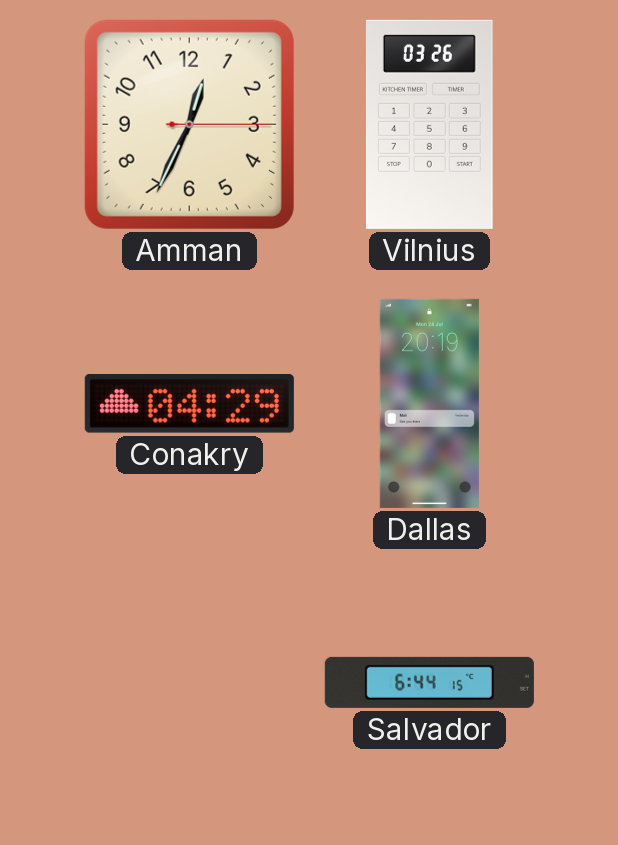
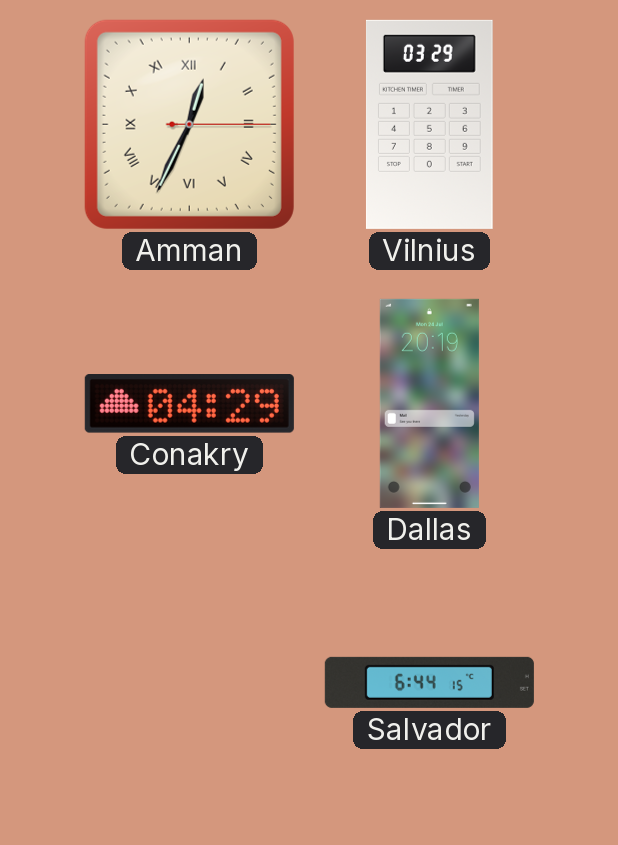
Amman numerals: Arabic -> Roman (189, 124)
Vilnius: 03:26 -> 03:29 (429, 124)
